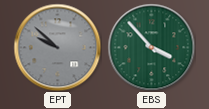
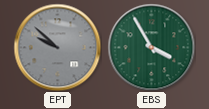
EBS: 3:53 -> 3:55 (151, 47)
